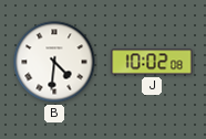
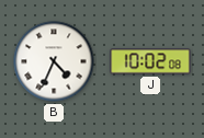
B: 4:31 -> 4:34 (54, 61)
